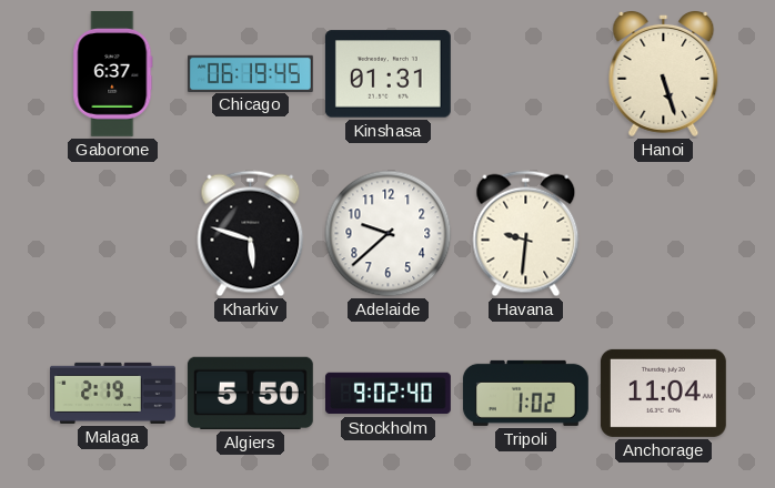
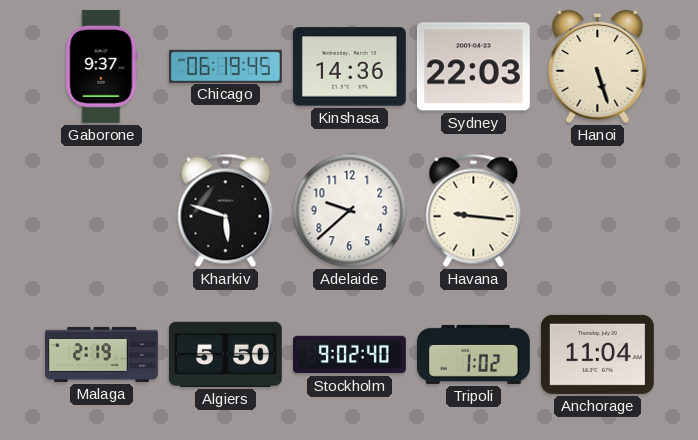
Gaborone: 6:37 -> 9:37 (102, 66)
Kinshasa: 01:31 -> 14:36 (349, 67)
Sydney: none -> 22:03 (473, 67)
Havana: 9:31 -> 9:16 (474, 211)
